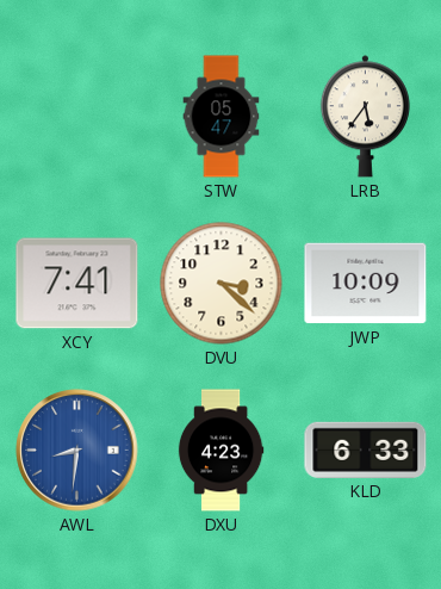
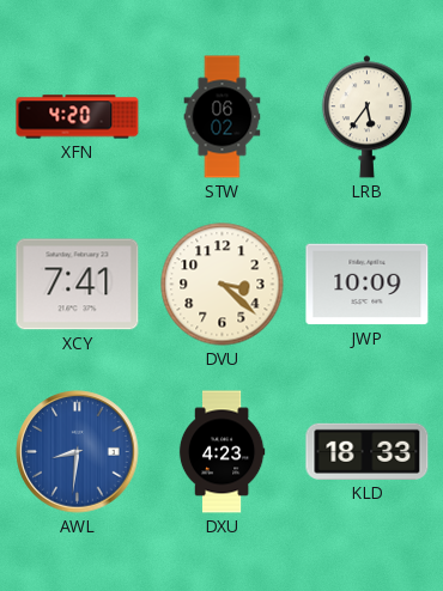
XFN: none -> 4:20 (78, 117)
STW: 05:47 -> 06:02 (223, 117)
KLD: 6:33 -> 18:33 (368, 451)
